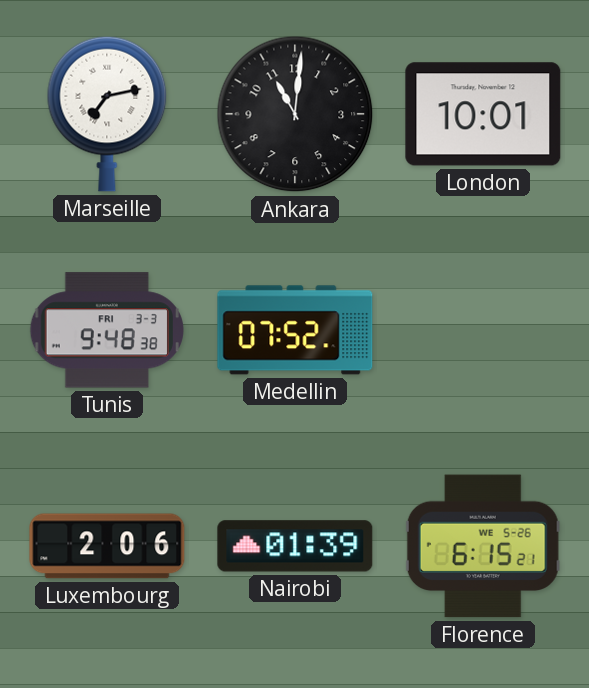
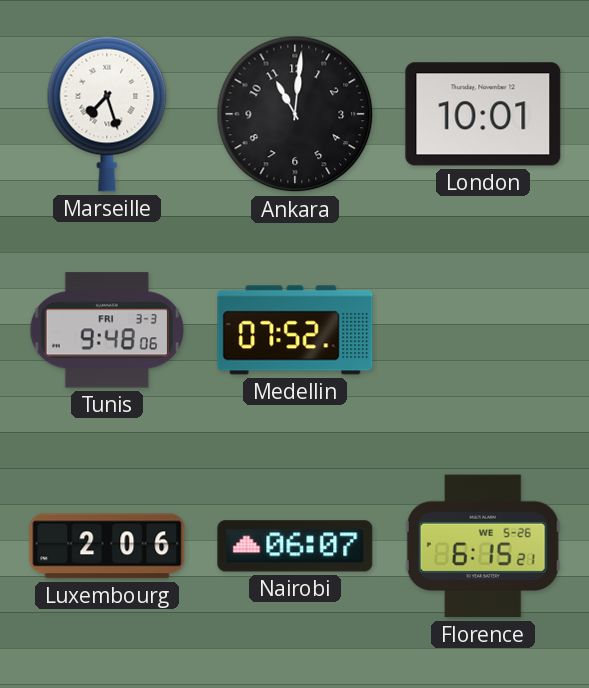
Marseille: 7:13 -> 7:27 (107, 114)
Tunis: 9:48:38 -> 9:48:06 (107, 330)
Nairobi: 01:39 -> 06:07 (295, 546)
